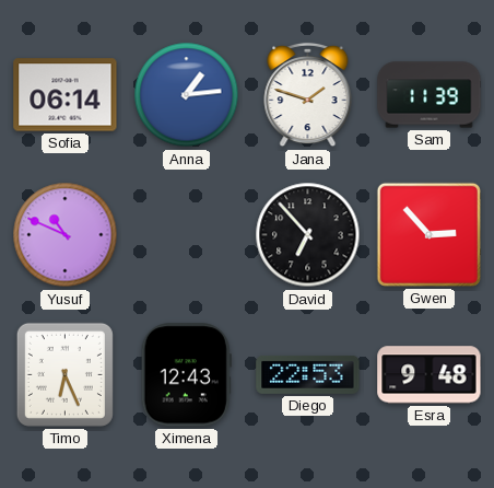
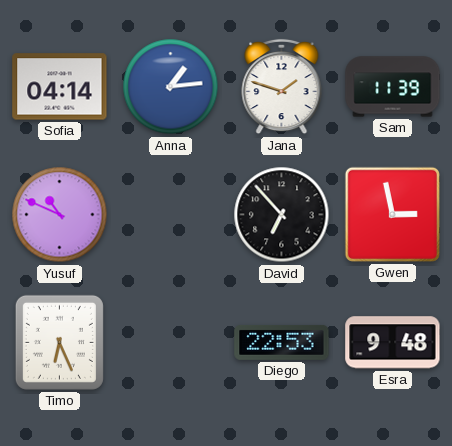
Sofia: 06:14 -> 04:14 (60, 87)
Gwen: 2:53 -> 2:58 (392, 214)
Ximena: 12:43 -> none (186, 375)
